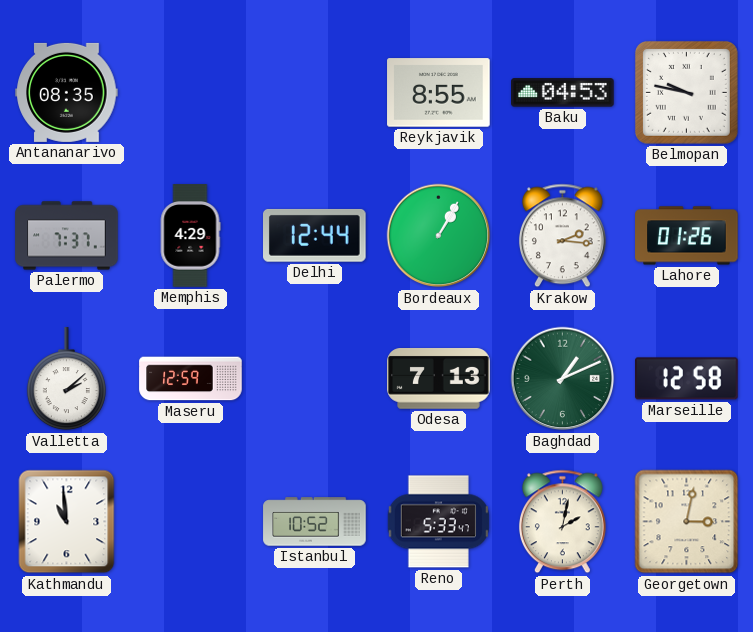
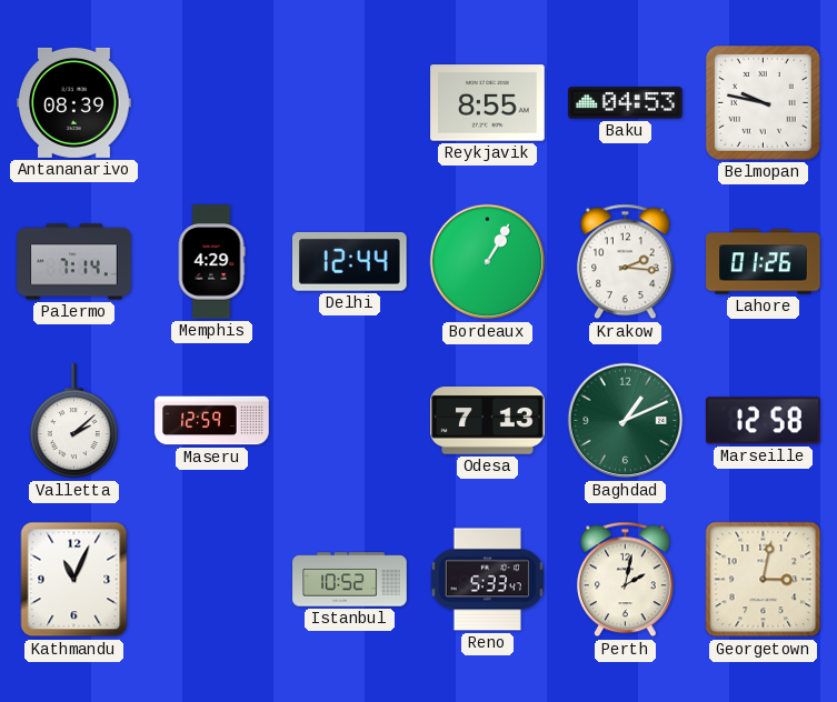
Antananarivo: 08:35 -> 08:39 (74, 102)
Palermo: 7:37 -> 7:14 (74, 262)
Kathmandu: 10:59 -> 11:04 (74, 580)
